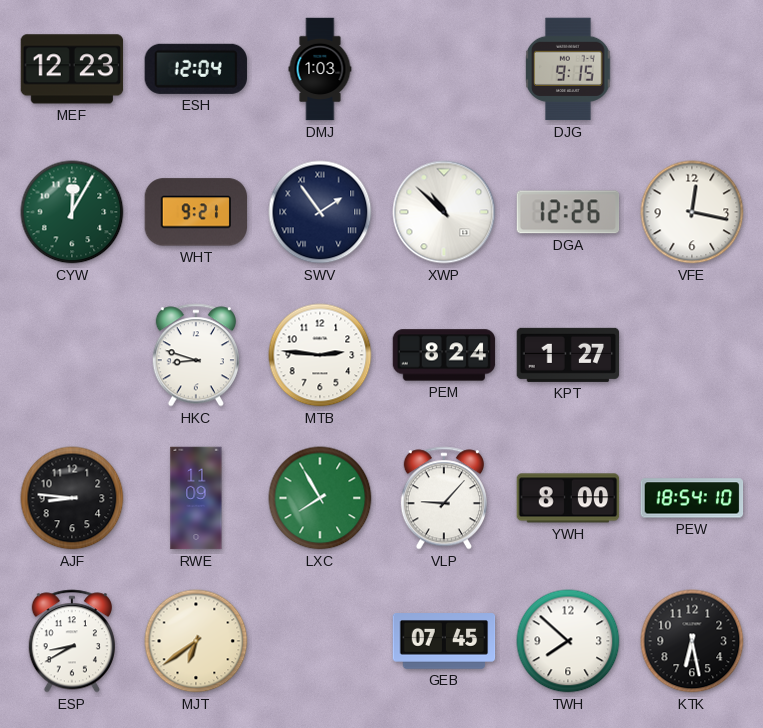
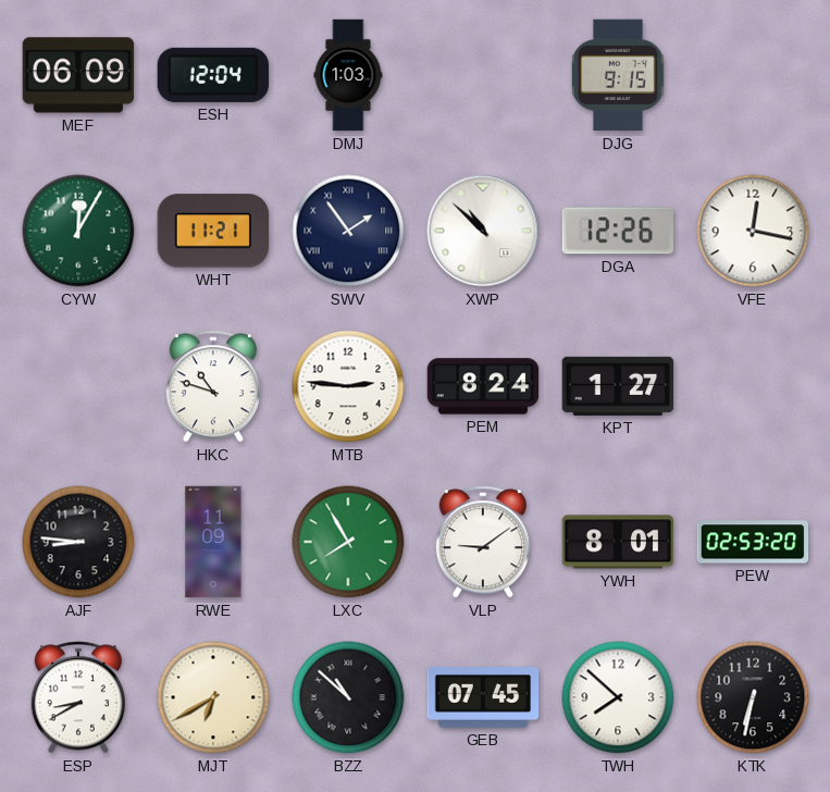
MEF: 12:23 -> 06:09 (78, 75)
WHT: 9:21 -> 11:21 (213, 231)
HKC: 8:48 -> 10:48 (213, 386)
VLP: 9:07 -> 9:09 (483, 542)
YWH: 8:00 -> 8:01 (618, 542)
PEW: 18:54 -> 02:53 (753, 542)
MJT: 6:39 -> 6:40 (213, 697)
BZZ: none -> 10:52 (348, 697)
KTK: 6:28 -> 6:32 (753, 697)
